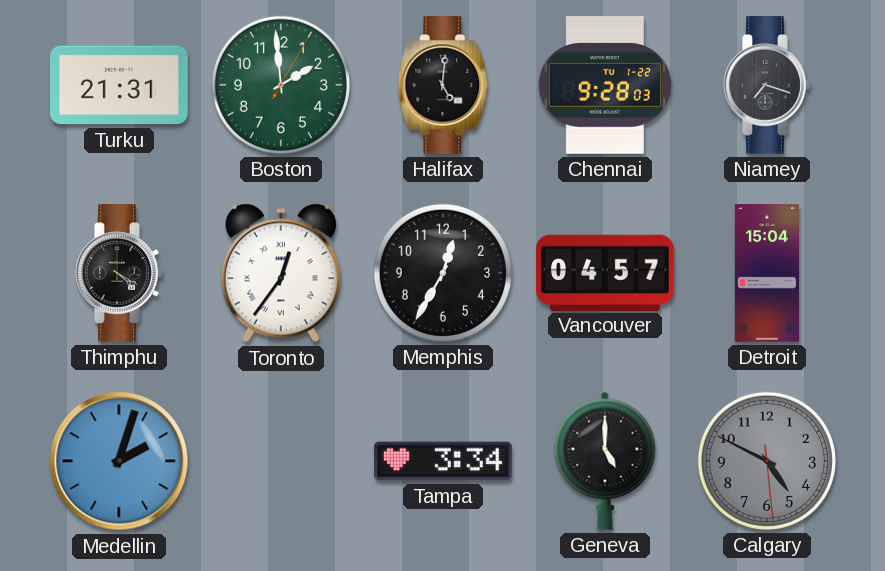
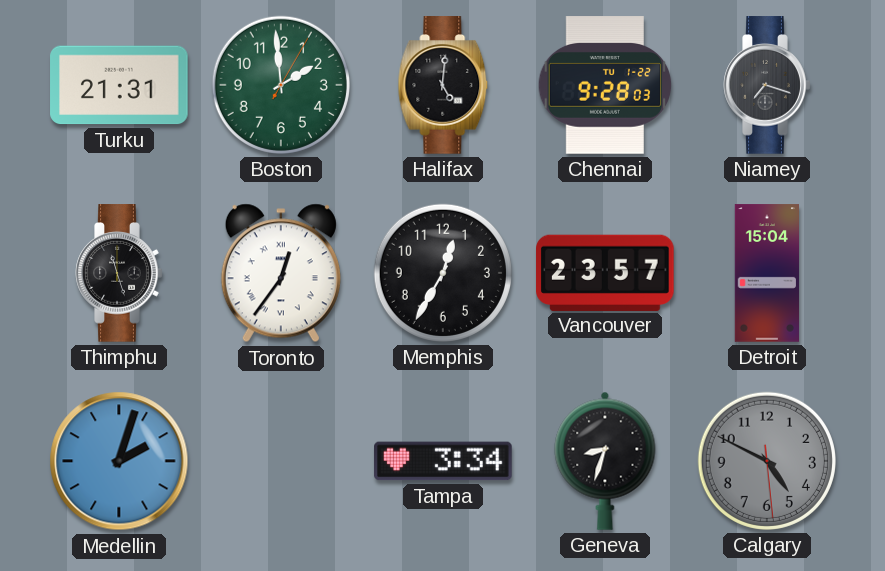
Thimphu: 4:20 -> 11:27 (119, 273)
Vancouver: 04:57 -> 23:57 (605, 272)
Geneva: 5:00 -> 8:33 (605, 461)
